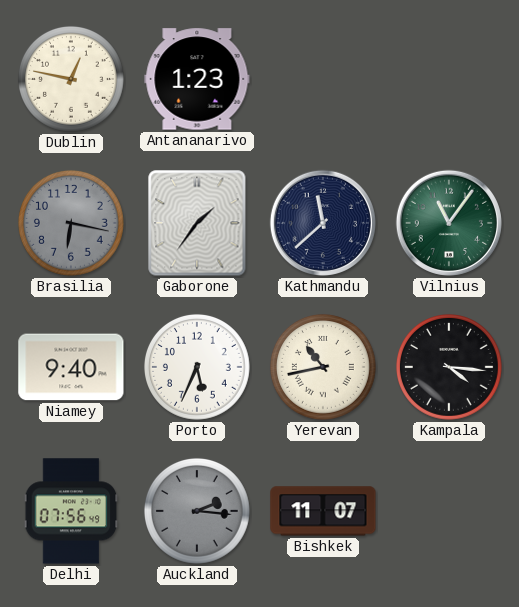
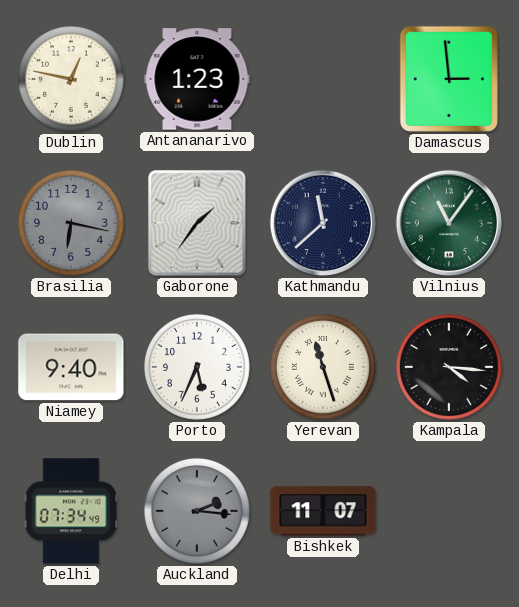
Damascus: none -> 2:59 (449, 79)
Yerevan: 10:43 -> 11:27 (323, 367)
Delhi: 07:56 -> 07:34 (71, 511)
